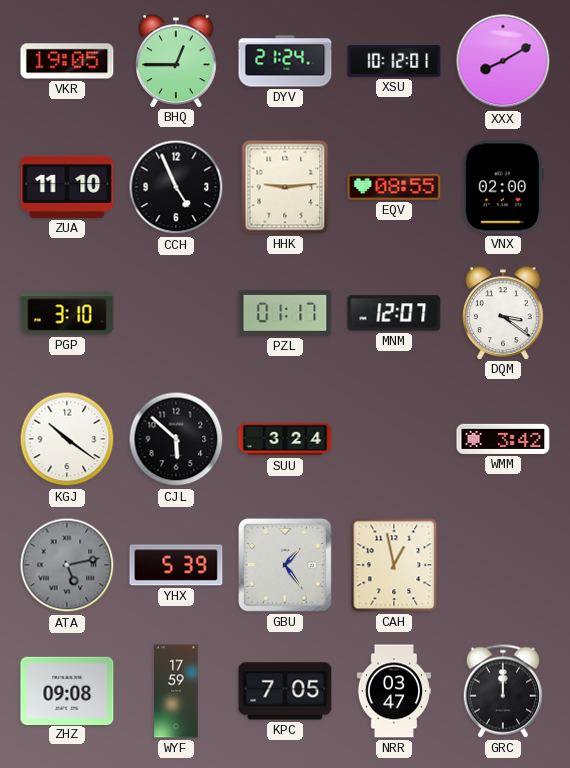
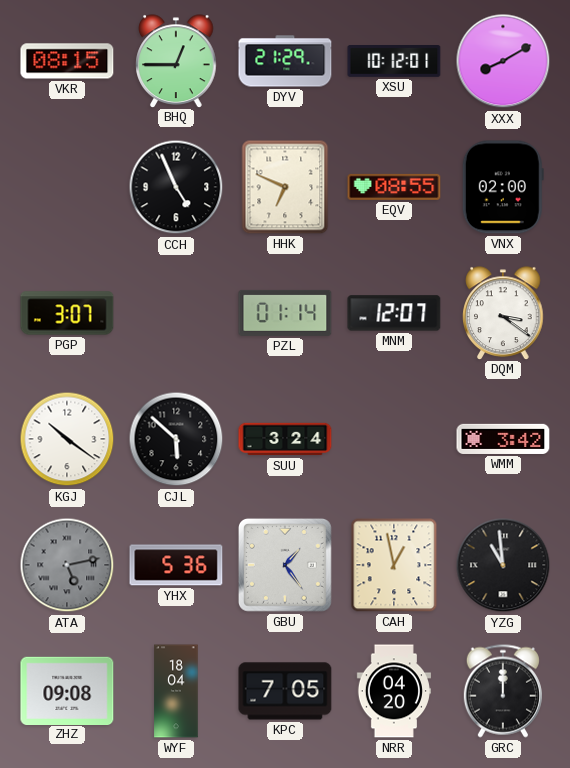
VKR: 19:05 -> 08:15 (67, 61)
DYV: 21:24 -> 21:29 (285, 61)
ZUA: 11:10 -> none (67, 187)
HHK: 9:14 -> 6:49 (285, 187)
PGP: 3:10 -> 3:07 (67, 313)
PZL: 01:17 -> 01:14 (285, 313)
YHX: 5:39 -> 5:36 (176, 565)
YZG: none -> 10:59 (503, 565)
WYF: 17:59 -> 18:04 (176, 691)
NRR: 03:47 -> 04:20 (394, 691)
